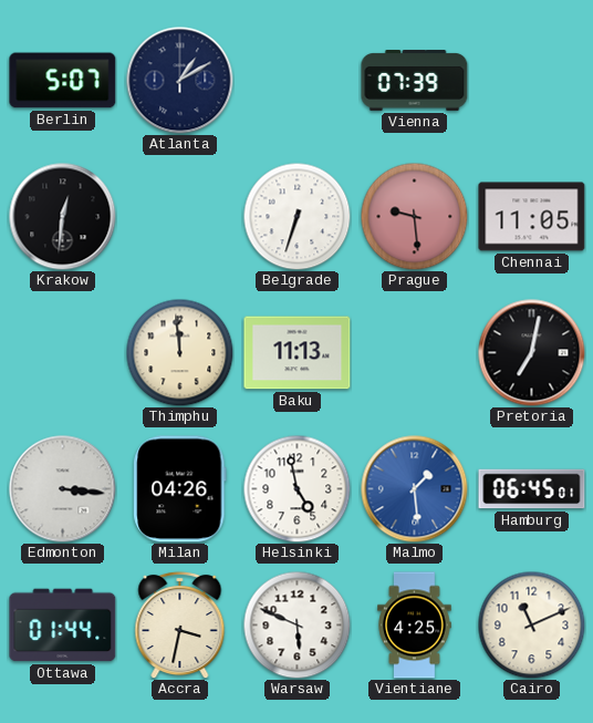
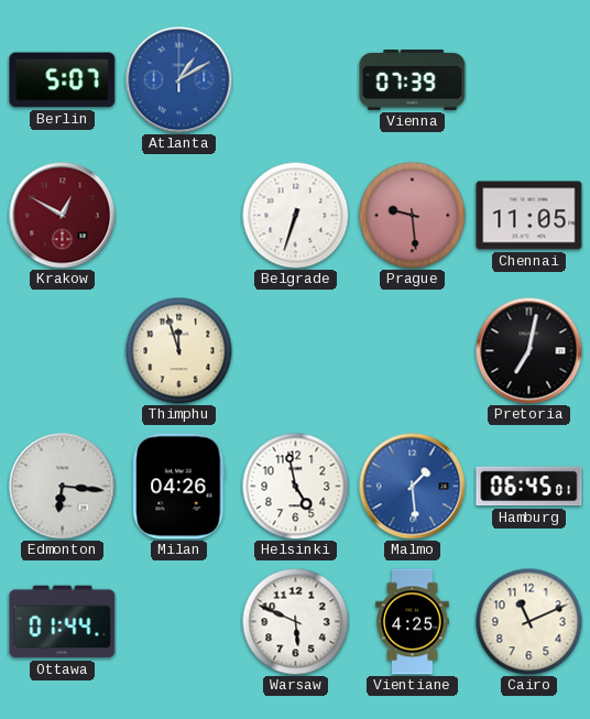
Atlanta dial: navy -> blue (179, 80)
Krakow: 12:31 -> 12:50 (63, 216)
Krakow dial: black -> burgundy (63, 216)
Thimphu: 11:59 -> 11:57 (178, 350)
Baku: 11:13 -> none (298, 353)
Edmonton: 3:16 -> 6:16 (63, 487)
Accra: 3:32 -> none (180, 624)
